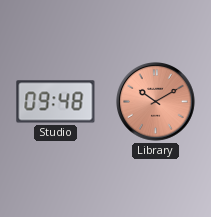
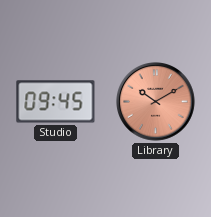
Studio: 09:48 -> 09:45 (56, 102)
